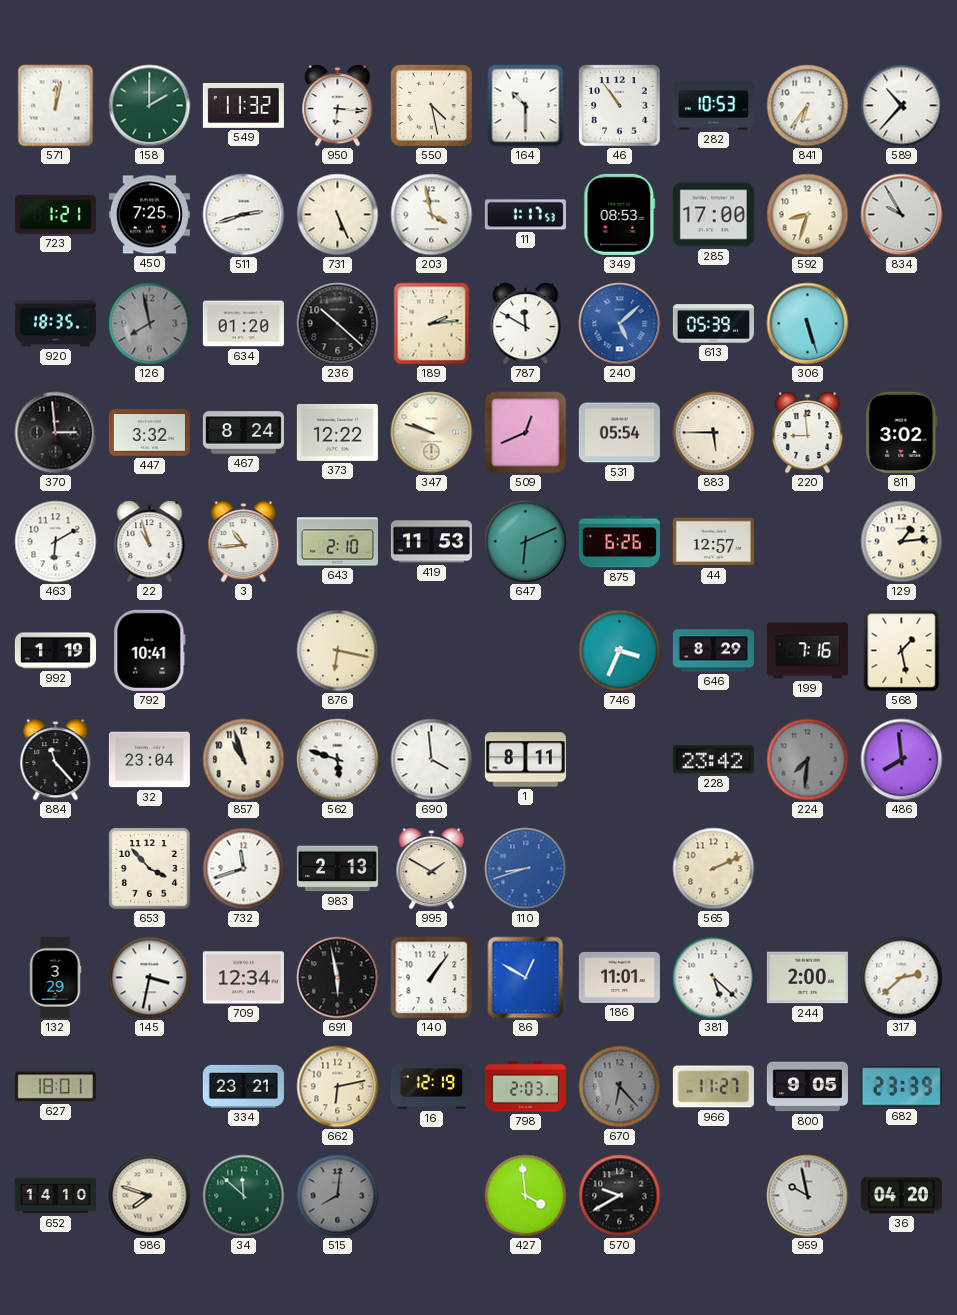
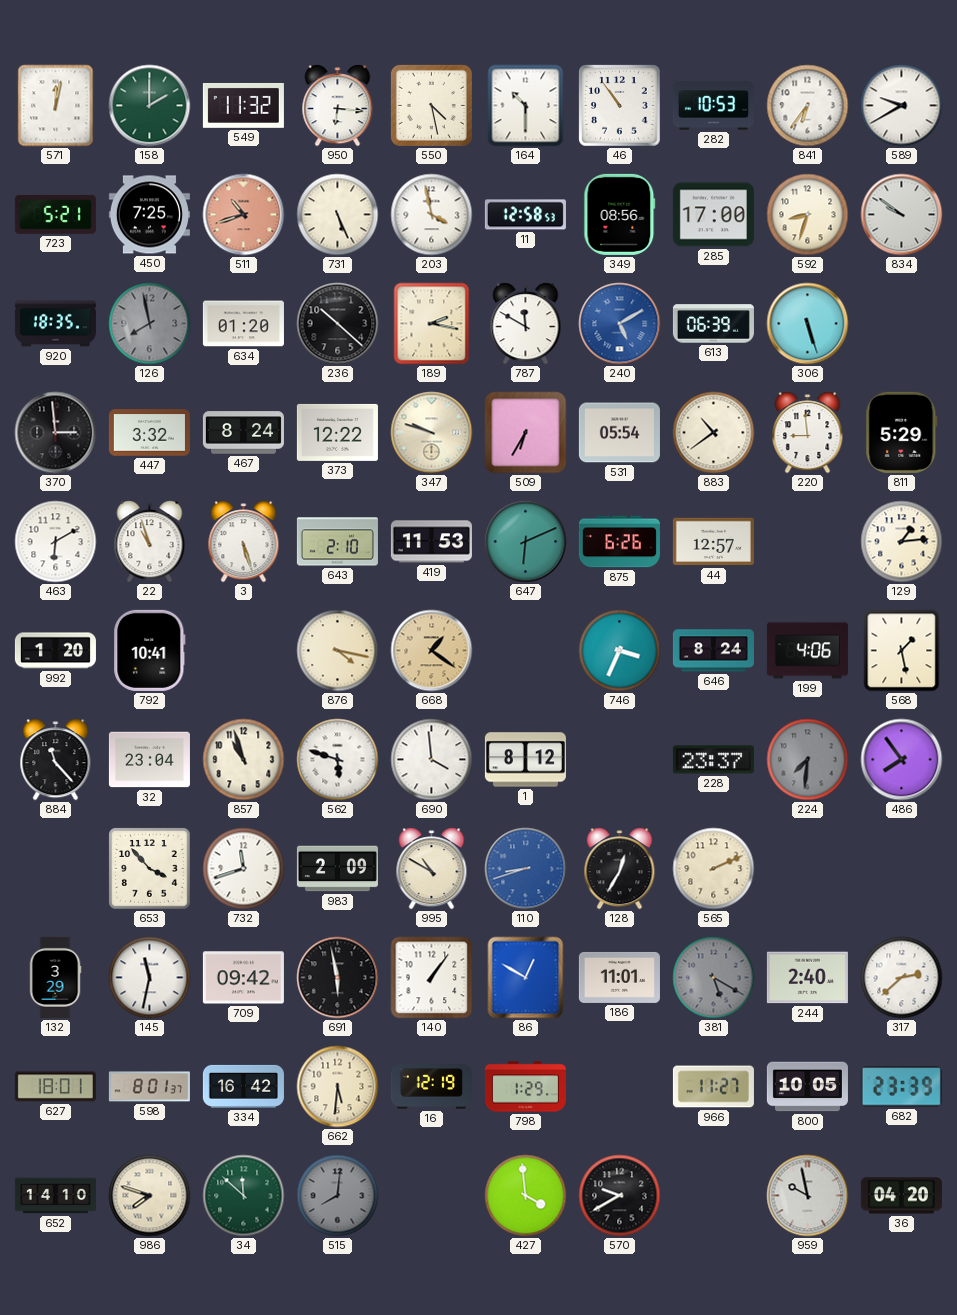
589: 10:37 -> 9:40 (902, 106)
723: 1:21 -> 5:21 (55, 214)
511: 2:42 -> 10:42 (244, 215)
511 dial: white -> salmon (244, 215)
11: 1:17 -> 12:58 (525, 215)
349: 08:53 -> 08:56 (620, 214)
834: 9:55 -> 9:51 (902, 215)
189: 2:14 -> 2:17 (432, 324)
240: 5:08 -> 5:10 (620, 324)
613: 05:39 -> 06:39 (713, 324)
509: 12:41 -> 6:35 (526, 433)
883: 5:45 -> 10:39 (714, 433)
811: 3:02 -> 5:29 (902, 432)
3: 10:44 -> 5:27 (244, 542)
992: 1:19 -> 1:20 (55, 651)
876: 6:17 -> 4:17 (338, 651)
668: none -> 1:21 (432, 651)
646: 8:29 -> 8:24 (713, 651)
199: 7:16 -> 4:06 (807, 651)
1: 8:11 -> 8:12 (525, 760)
228: 23:42 -> 23:37 (713, 760)
486: 7:59 -> 7:54 (902, 760)
983: 2:13 -> 2:09 (337, 869)
995: 1:50 -> 10:50 (432, 869)
128: none -> 12:35 (620, 869)
145: 3:32 -> 11:32 (150, 978)
709: 12:34 -> 09:42 (243, 978)
381: 5:22 -> 5:20 (714, 978)
381 dial: white -> grey (714, 978)
244: 2:00 -> 2:40 (807, 978)
598: none -> 8:01 (149, 1087)
334: 23:21 -> 16:42 (243, 1086)
662: 6:13 -> 5:31 (338, 1087)
798: 2:03 -> 1:29 (525, 1087)
670: 6:23 -> none (620, 1087)
800: 9:05 -> 10:05 (807, 1087)
